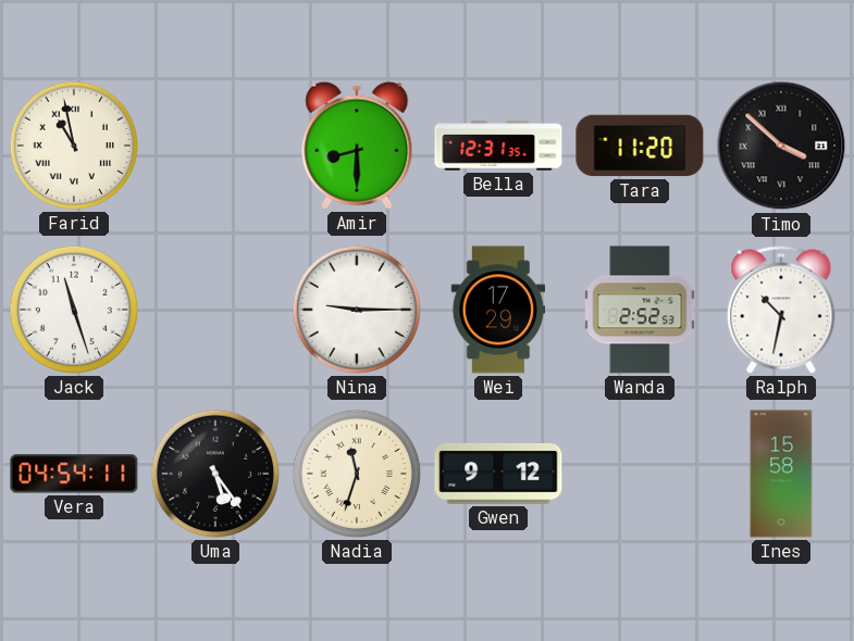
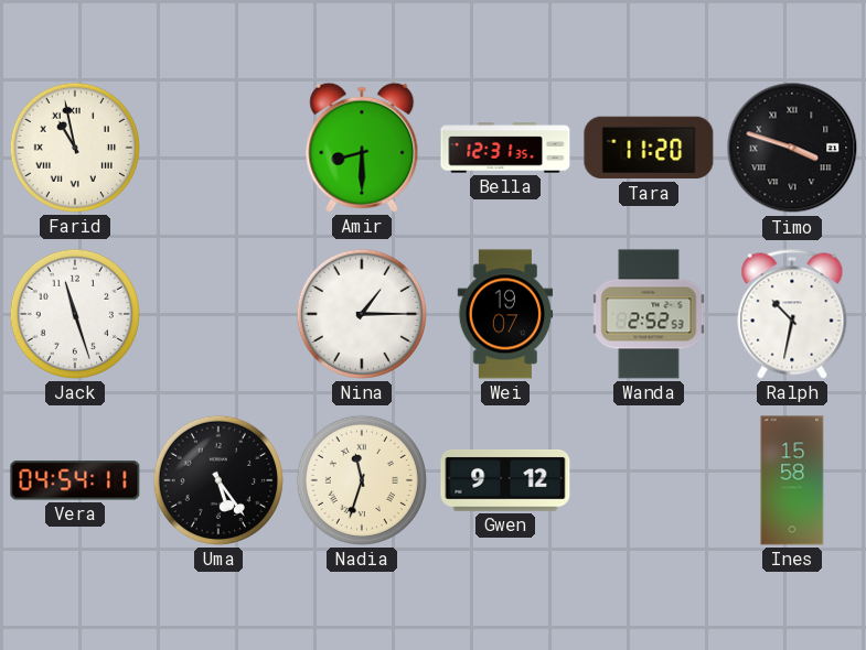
Timo: 3:52 -> 3:48 (792, 148)
Nina: 9:15 -> 1:15 (362, 314)
Wei: 17:29 -> 19:07 (505, 314)
